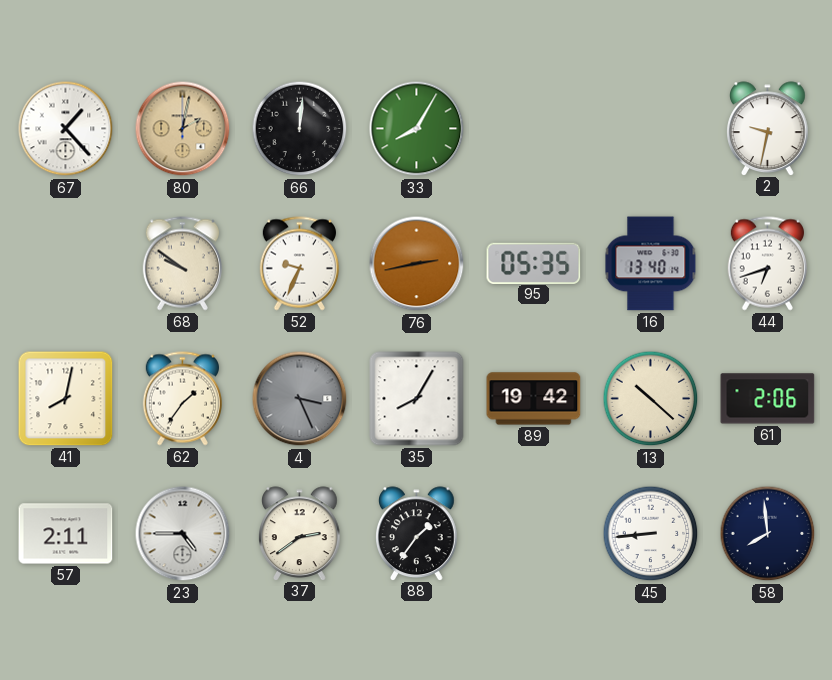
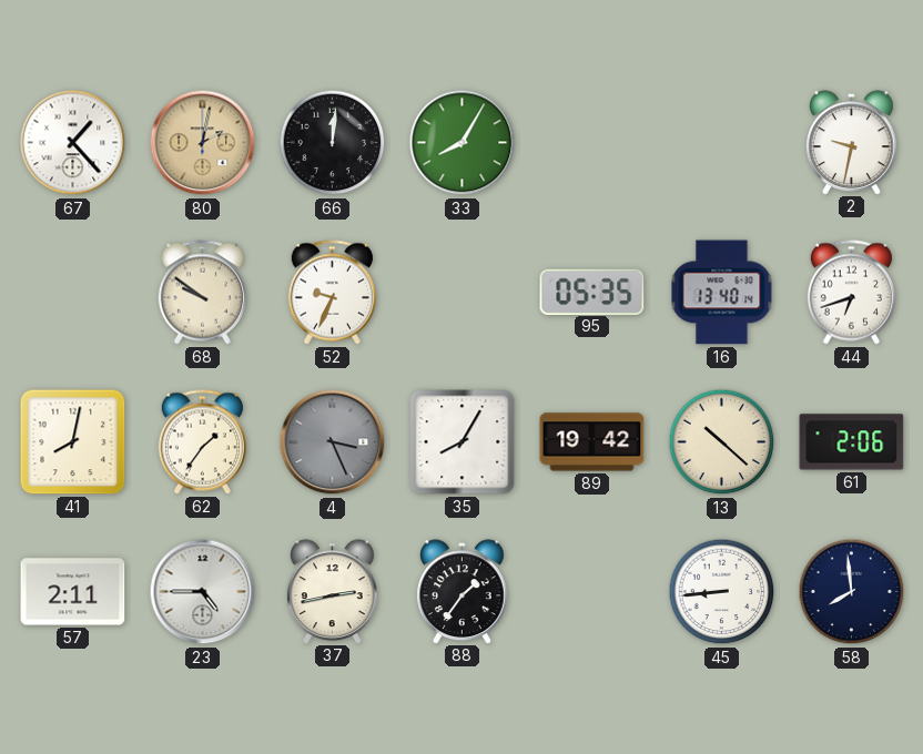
76: 2:43 -> none (417, 264)
37: 2:39 -> 2:43 (333, 591)
